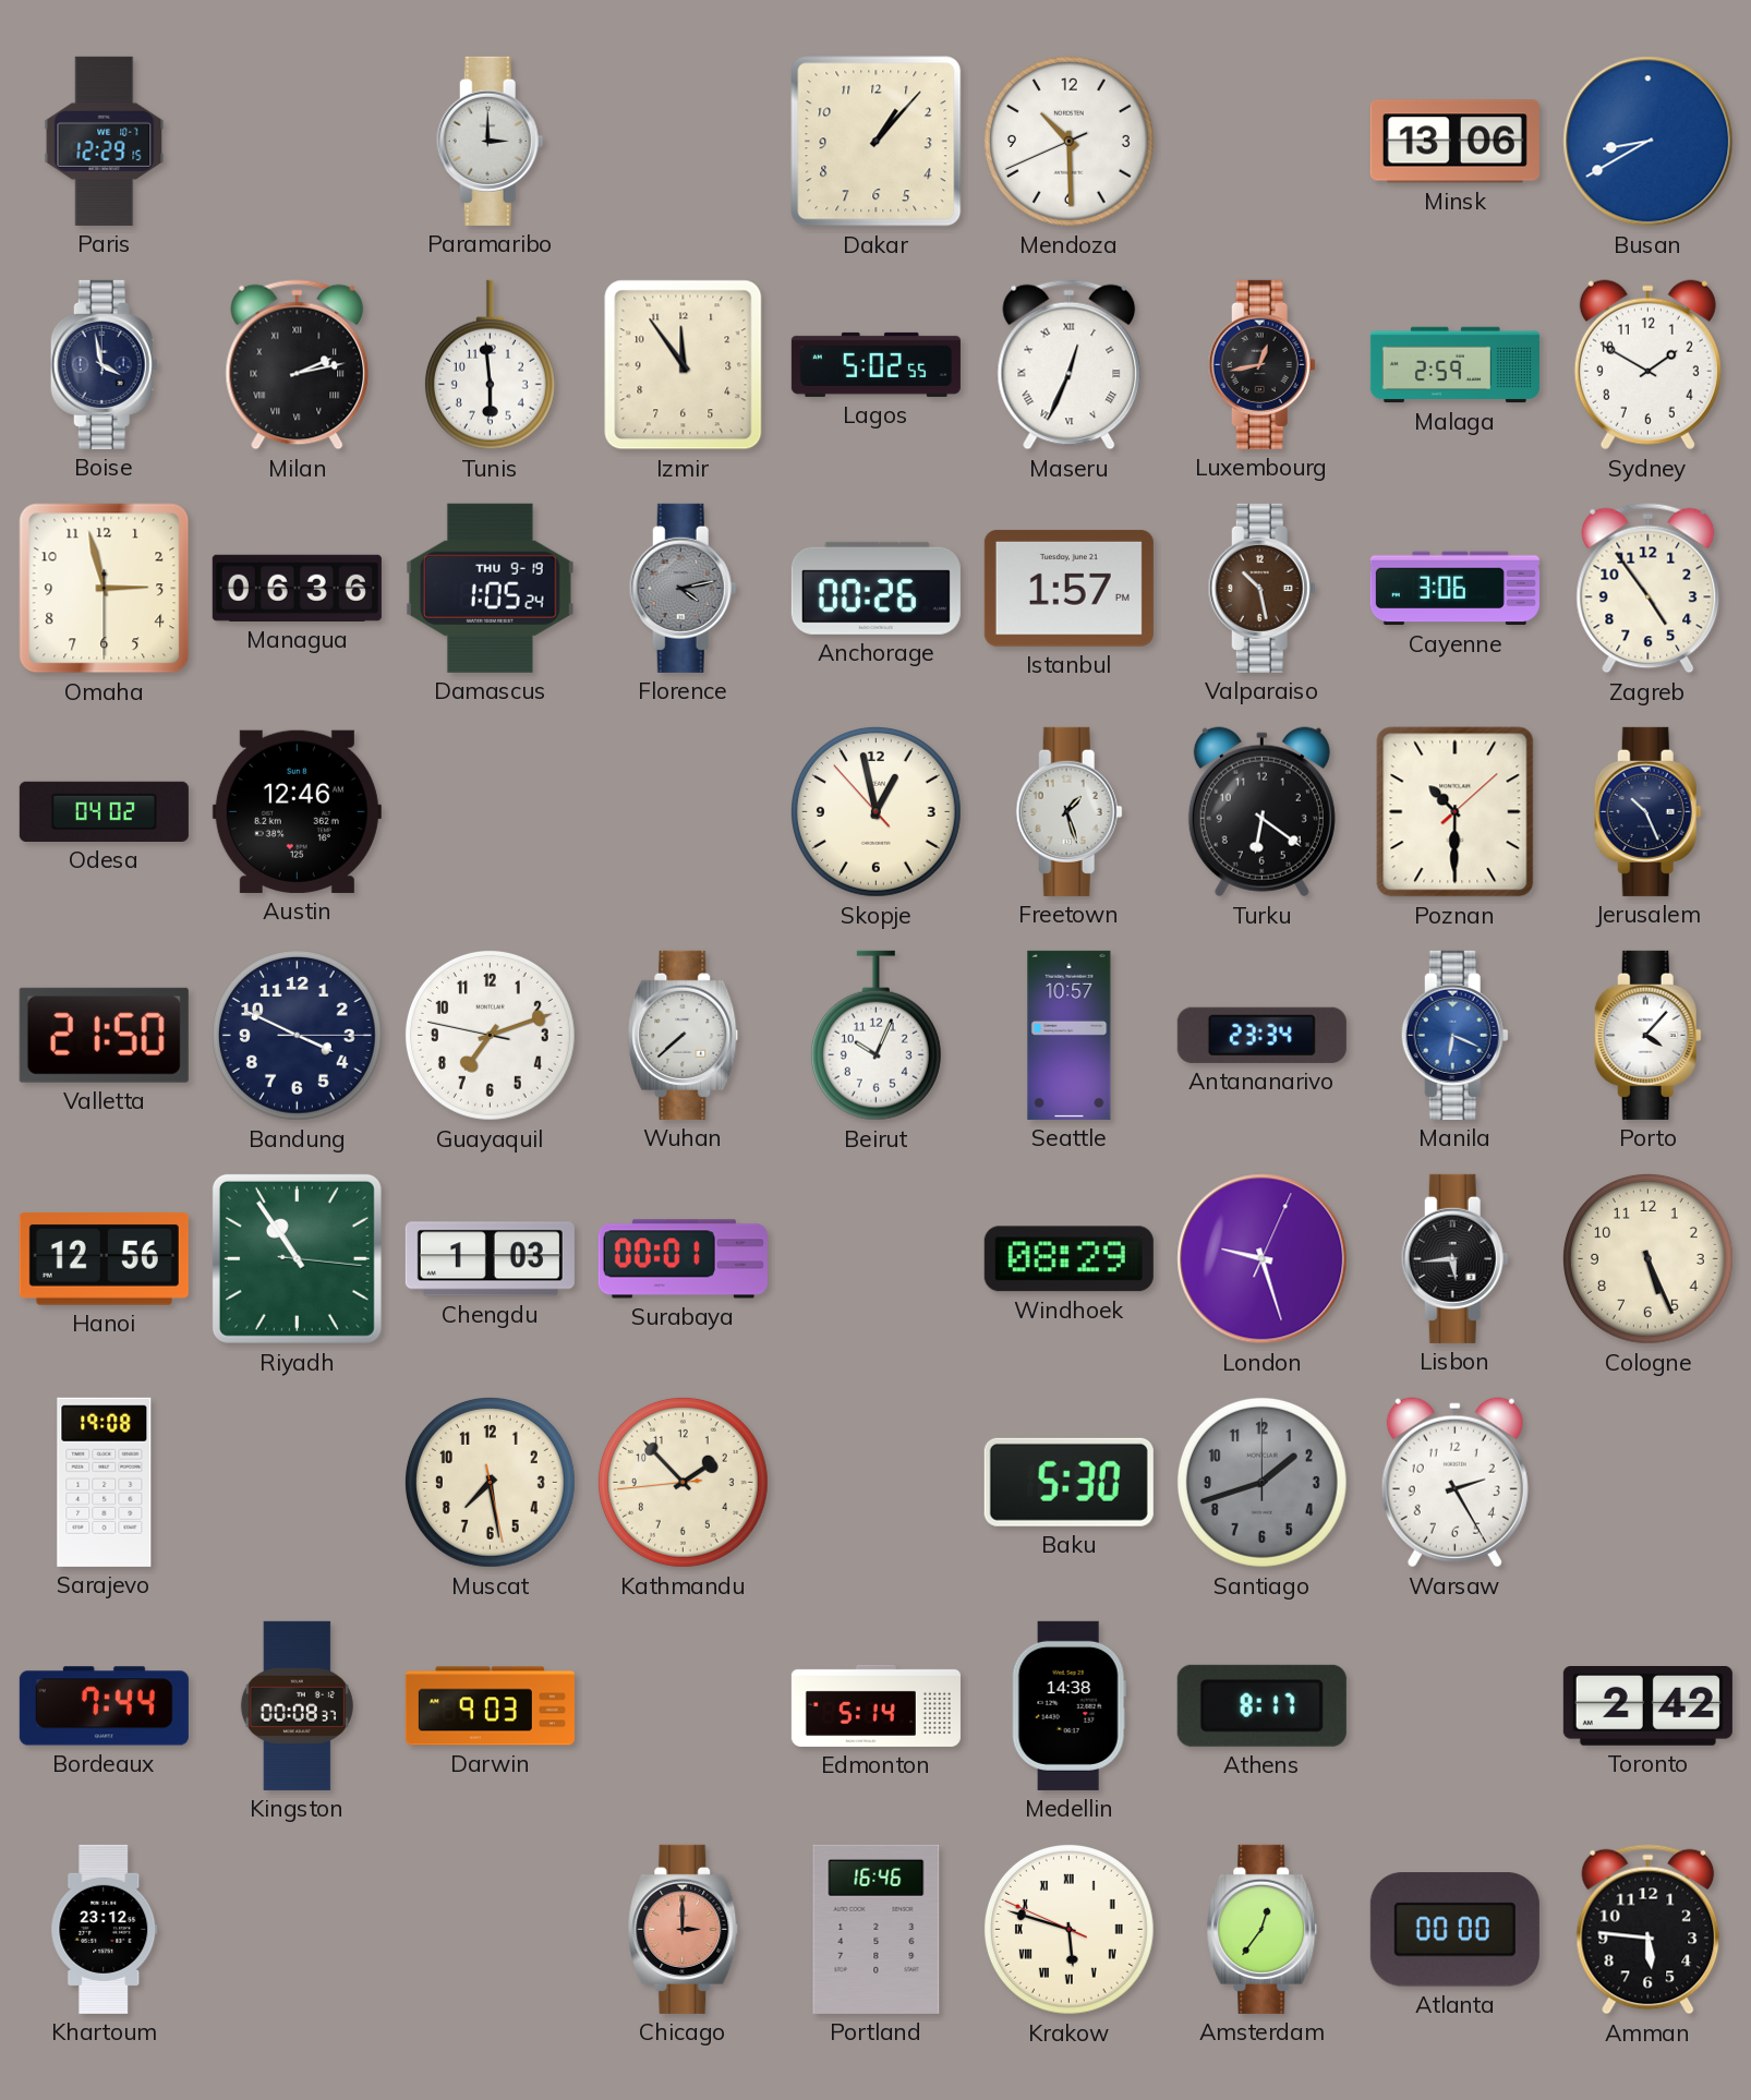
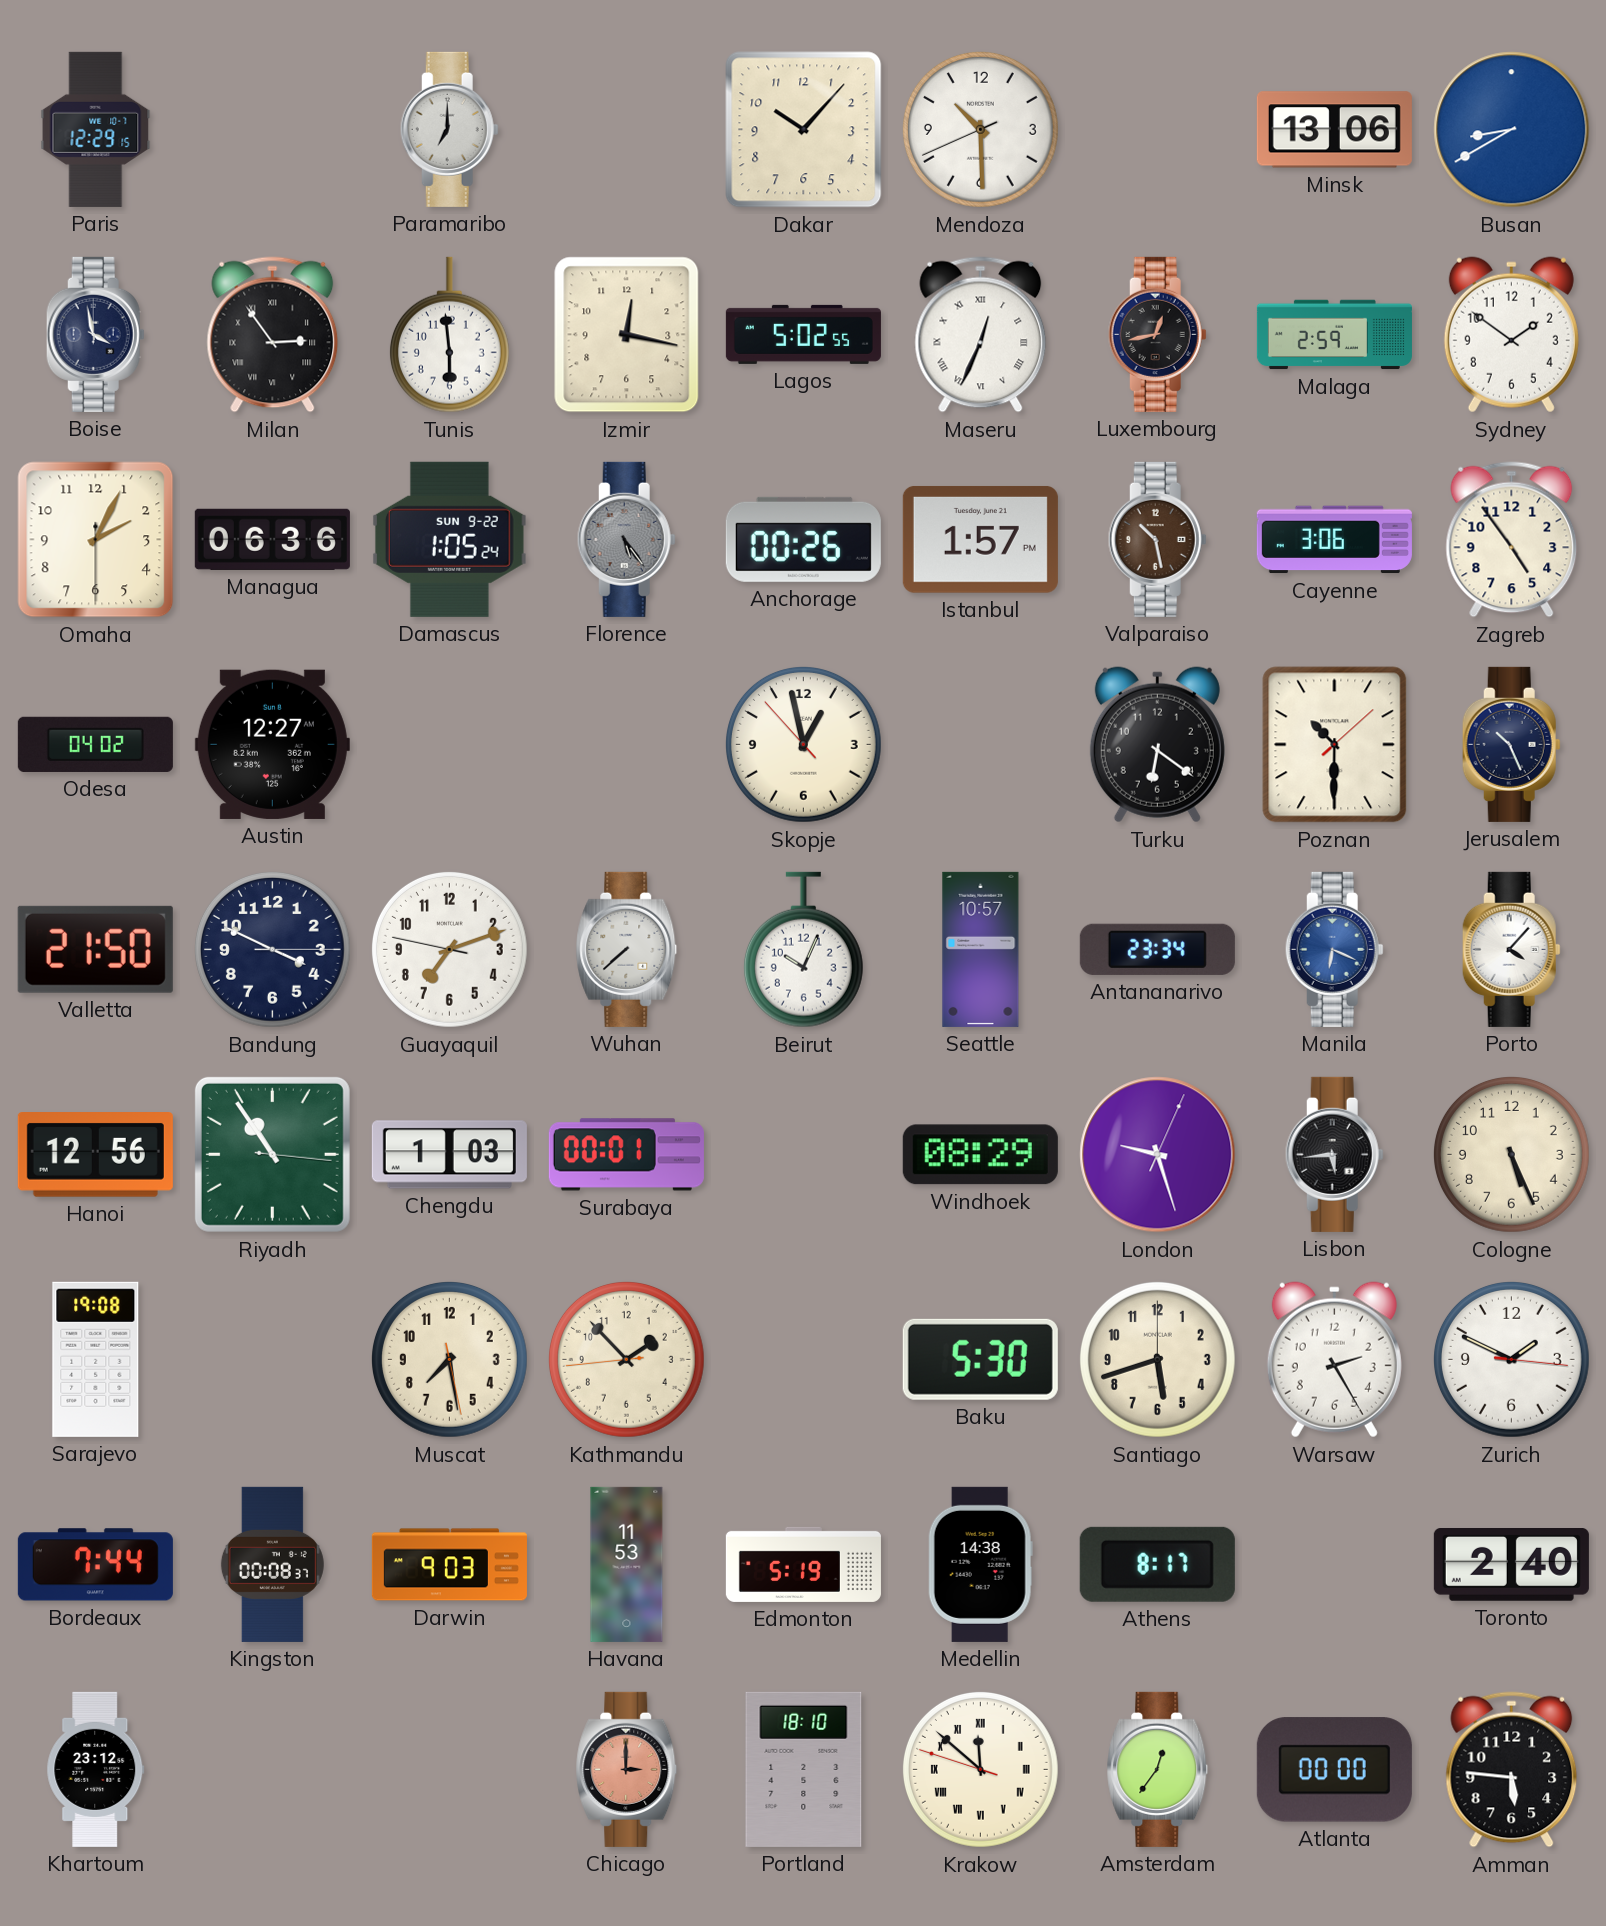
Paramaribo: 3:00 -> 7:00 (449, 129)
Dakar: 1:07 -> 10:07 (804, 130)
Milan: 2:13 -> 2:54 (273, 335)
Izmir: 11:54 -> 12:17 (627, 335)
Sydney: 1:50 -> 1:51 (1511, 335)
Omaha: 2:57 -> 2:04 (96, 540)
Damascus date: THU 9-19 -> SUN 9-22 (449, 539)
Florence: 4:13 -> 5:24 (626, 539)
Austin: 12:46 -> 12:27 (272, 744)
Freetown: 1:27 -> none (1068, 811)
Santiago: 1:42 -> 5:42 (1157, 1359)
Santiago dial: grey -> cream (1157, 1359)
Zurich: none -> 1:49 (1511, 1359)
Havana: none -> 11:53 (627, 1564)
Edmonton: 5:14 -> 5:19 (803, 1564)
Toronto: 2:42 -> 2:40 (1511, 1565)
Portland: 16:46 -> 18:10 (804, 1769)
Krakow: 5:47 -> 11:51 (980, 1769)
